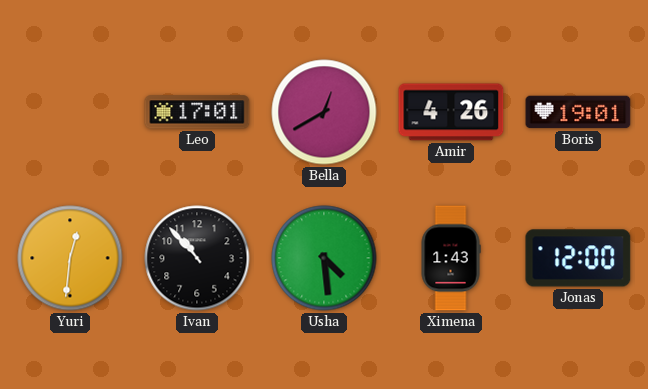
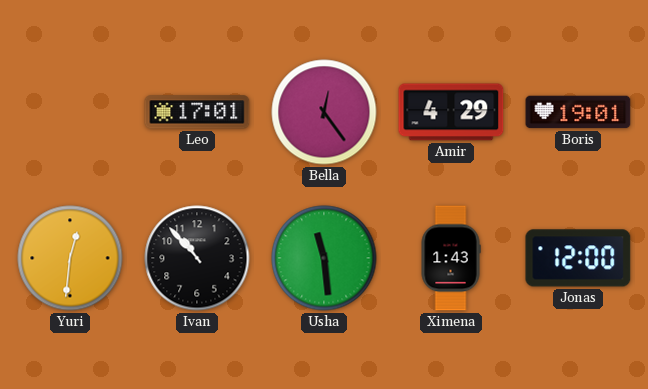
Bella: 12:40 -> 12:24 (324, 112)
Amir: 4:26 -> 4:29 (451, 112)
Usha: 4:29 -> 11:29 (324, 258)
